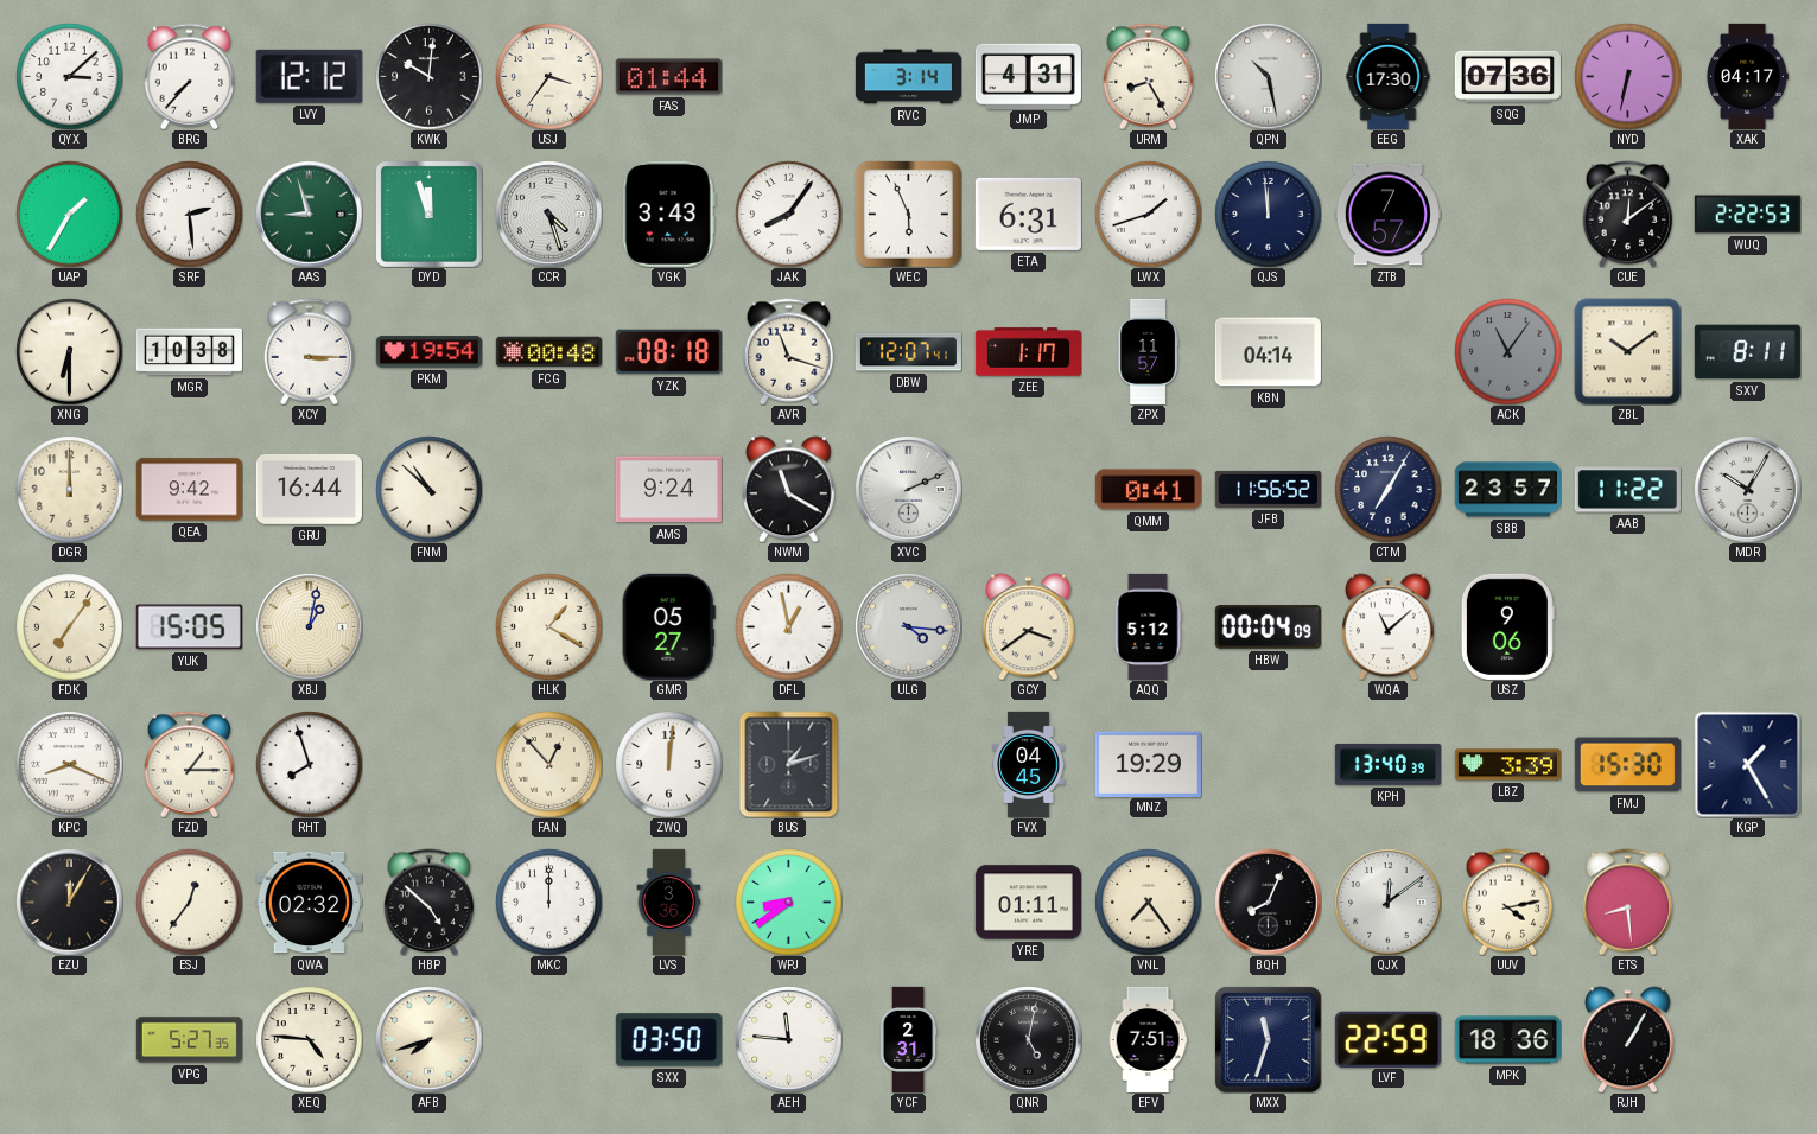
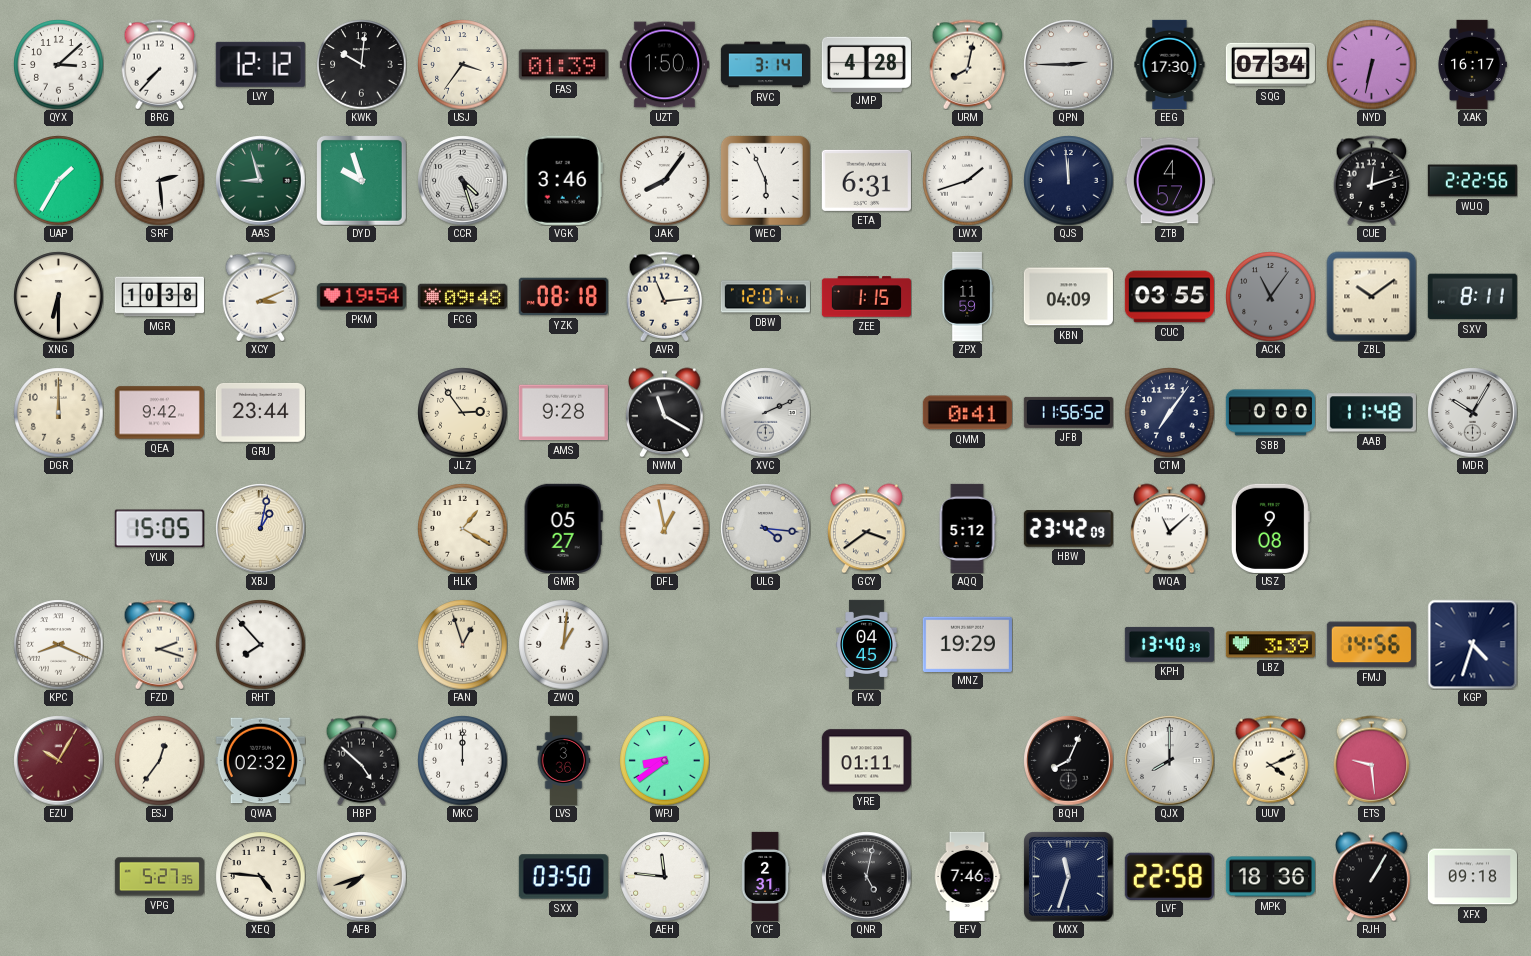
FAS: 01:44 -> 01:39 (563, 65)
UZT: none -> 1:50 (664, 65)
JMP: 4:31 -> 4:28 (866, 64)
URM: 8:25 -> 8:02 (968, 64)
QPN: 10:28 -> 2:45 (1068, 64)
SQG: 07:36 -> 07:34 (1270, 65)
XAK: 04:17 -> 16:17 (1472, 64)
DYD: 11:57 -> 9:57 (361, 180)
VGK: 3:43 -> 3:46 (563, 180)
ZTB: 7:57 -> 4:57 (1169, 181)
CUE: 12:09 -> 12:12 (1372, 180)
WUQ: 2:22:53 -> 2:22:56 (1472, 181)
XCY: 3:15 -> 3:11 (261, 296)
FCG: 00:48 -> 09:48 (462, 297)
AVR: 11:18 -> 11:14 (665, 296)
ZEE: 1:17 -> 1:15 (866, 297)
ZPX: 11:57 -> 11:59 (967, 296)
KBN: 04:14 -> 04:09 (1068, 297)
CUC: none -> 03:55 (1169, 297)
GRU: 16:44 -> 23:44 (260, 412)
FNM: 10:52 -> none (428, 489)
JLZ: none -> 2:54 (462, 412)
AMS: 9:24 -> 9:28 (563, 413)
CTM: 7:05 -> 7:06 (1169, 412)
SBB: 23:57 -> 0:00 (1270, 413)
AAB: 11:22 -> 11:48 (1371, 413)
FDK: 7:06 -> none (69, 626)
HBW: 00:04 -> 23:42 (1068, 529)
USZ: 9:06 -> 9:08 (1270, 528)
FZD: 1:15 -> 2:18 (160, 644)
RHT: 7:57 -> 7:53 (260, 644)
FAN: 12:53 -> 12:57 (462, 644)
ZWQ: 12:01 -> 1:01 (563, 644)
BUS: 1:12 -> none (789, 764)
FMJ: 15:30 -> 14:56 (1371, 645)
KGP: 1:25 -> 4:33 (1472, 644)
EZU: 12:05 -> 10:05 (58, 760)
EZU dial: black -> burgundy (58, 760)
VNL: 7:24 -> none (1148, 902)
QJX: 12:09 -> 8:00 (1169, 760)
UUV: 4:13 -> 4:11 (1271, 760)
ETS: 8:29 -> 9:29 (1372, 760)
EFV: 7:51 -> 7:46 (967, 876)
LVF: 22:59 -> 22:58 (1169, 876)
XFX: none -> 09:18 (1472, 877)
